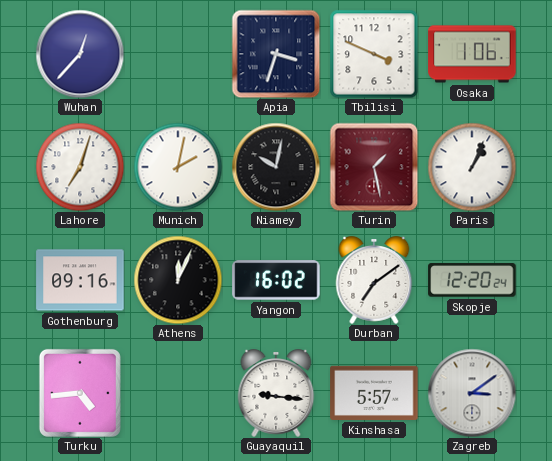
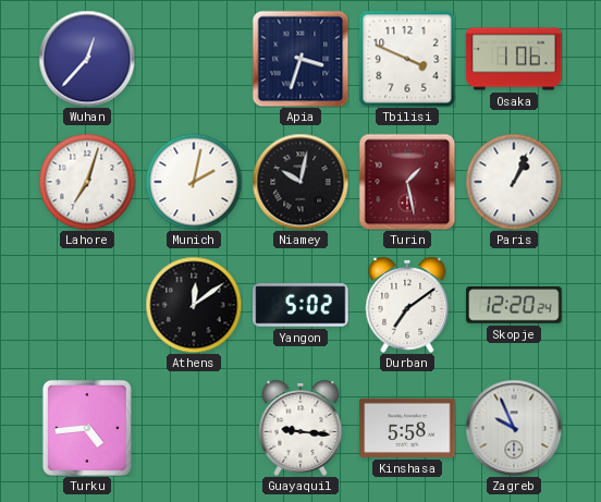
Gothenburg: 09:16 -> none (80, 280)
Athens: 12:04 -> 12:09 (194, 305)
Yangon: 16:02 -> 5:02 (300, 305)
Kinshasa: 5:57 -> 5:58 (407, 428)
Zagreb: 3:09 -> 9:56 (514, 428)
